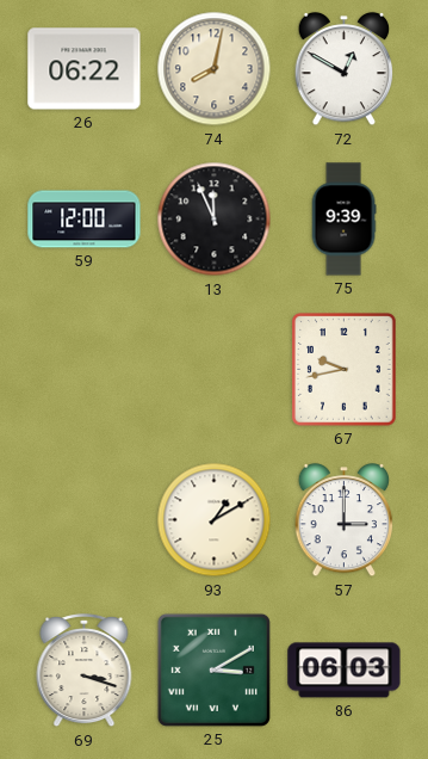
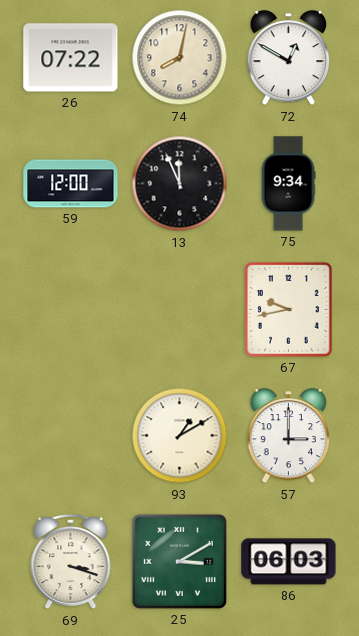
26: 06:22 -> 07:22 (71, 58)
75: 9:39 -> 9:34 (288, 184)
